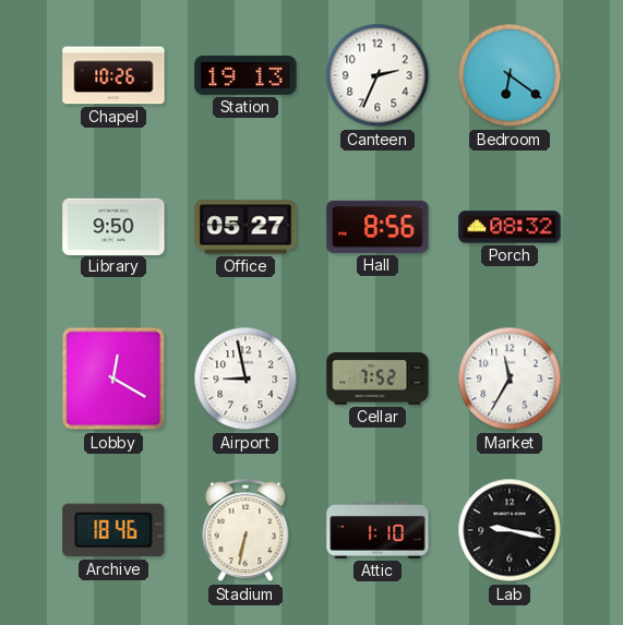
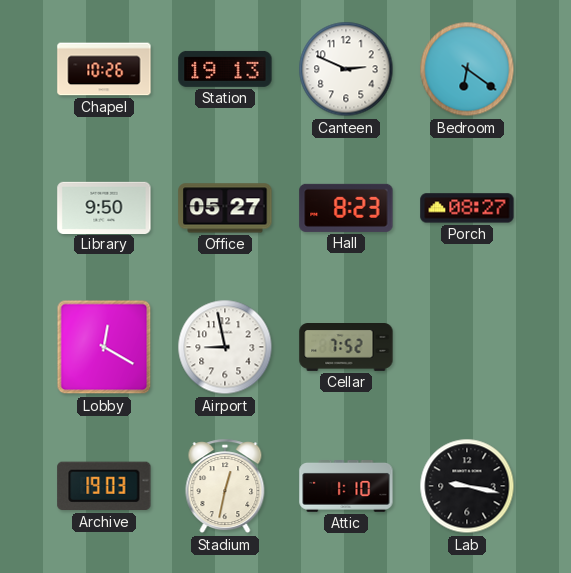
Canteen: 2:34 -> 2:49 (346, 69)
Hall: 8:56 -> 8:23 (346, 208)
Porch: 08:32 -> 08:27 (467, 208)
Market: 11:35 -> none (510, 378)
Archive: 18:46 -> 19:03 (104, 486)
Stadium: 6:32 -> 12:32 (225, 487)
